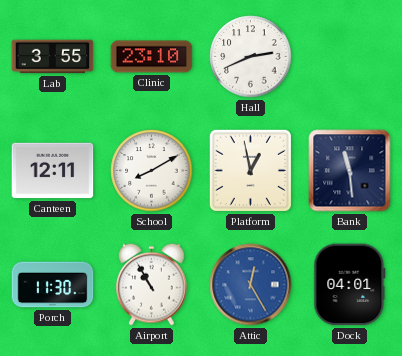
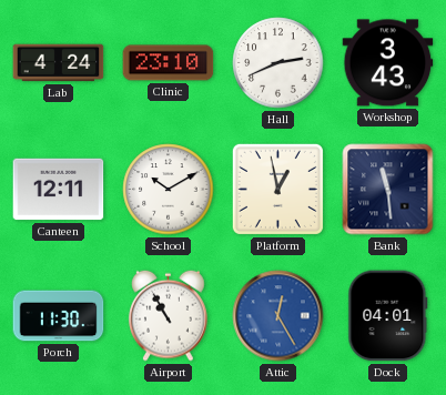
Lab: 3:55 -> 4:24 (59, 63)
Workshop: none -> 3:43 (388, 63)
School: 8:10 -> 10:10 (169, 190)
